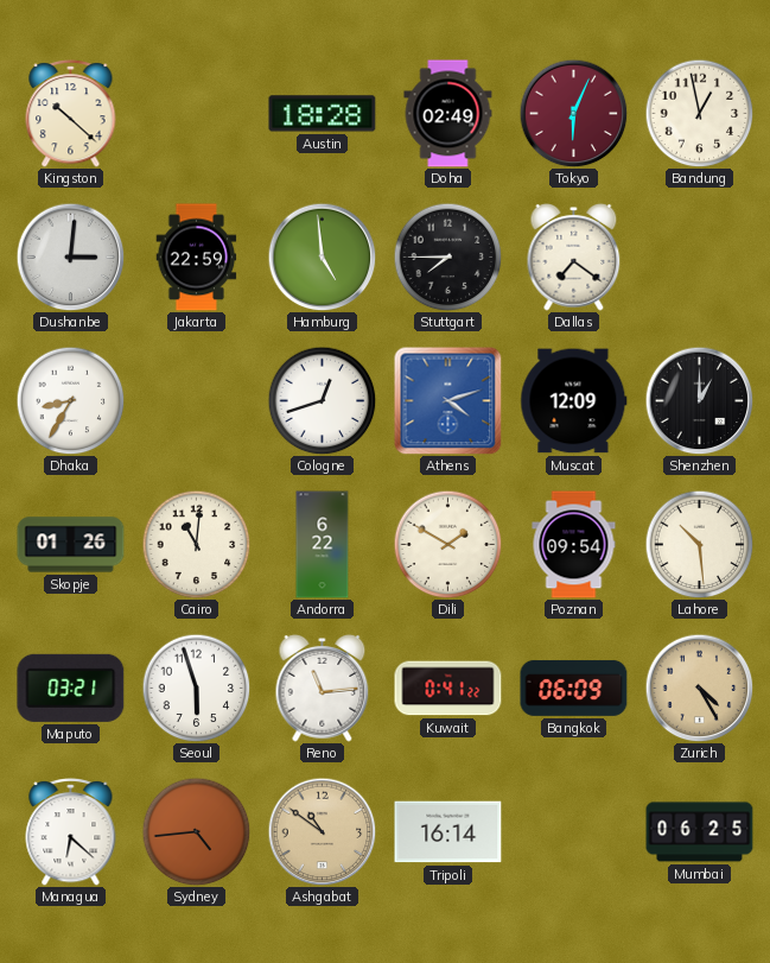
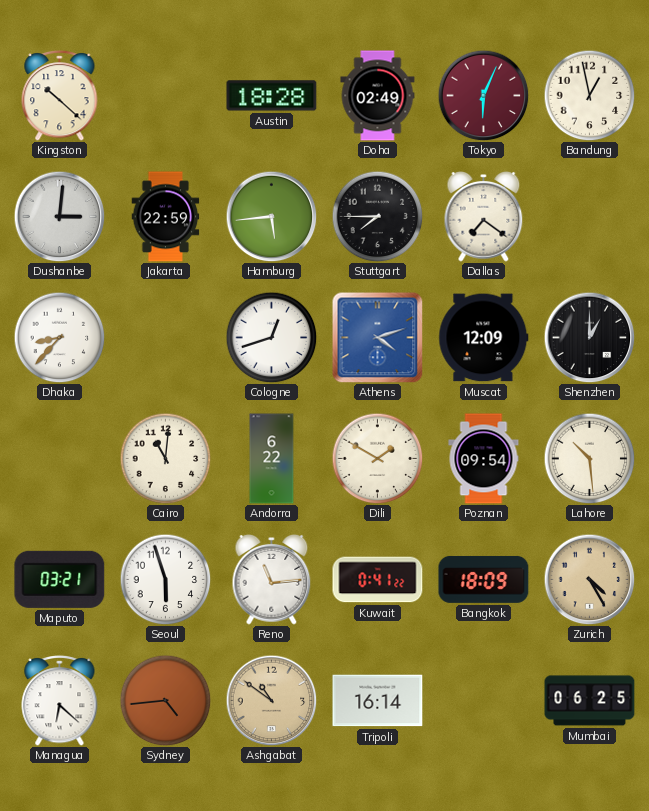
Hamburg: 4:59 -> 5:44 (271, 216)
Dhaka: 8:35 -> 8:37 (59, 337)
Skopje: 01:26 -> none (71, 545)
Bangkok: 06:09 -> 18:09 (484, 580)
